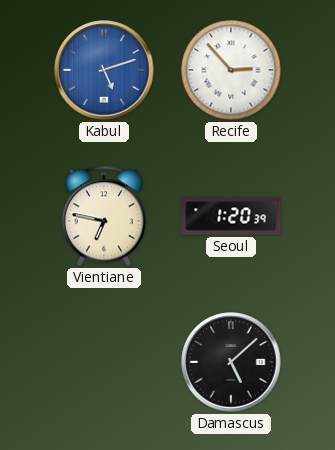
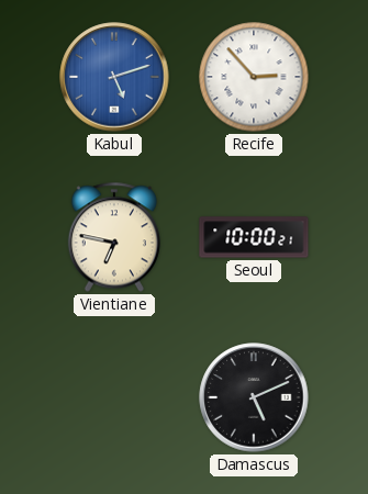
Seoul: 1:20 -> 10:00 (254, 237)
Damascus: 5:08 -> 5:11 (254, 397)
